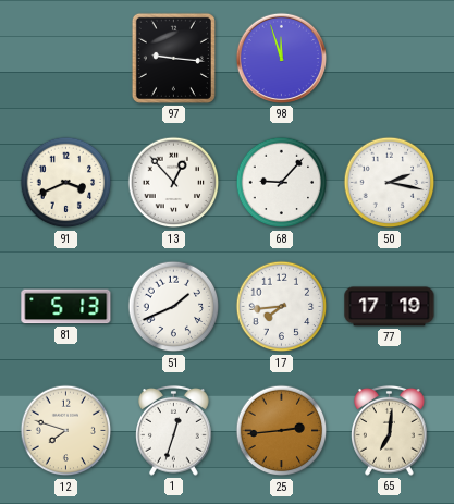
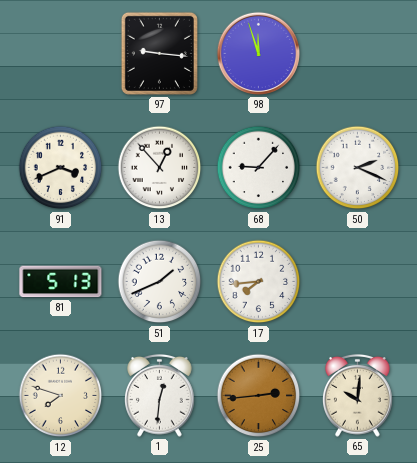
50: 2:17 -> 2:19 (358, 168)
77: 17:19 -> none (390, 307)
1: 12:33 -> 12:31 (160, 395)
65: 7:01 -> 10:01 (358, 395)
